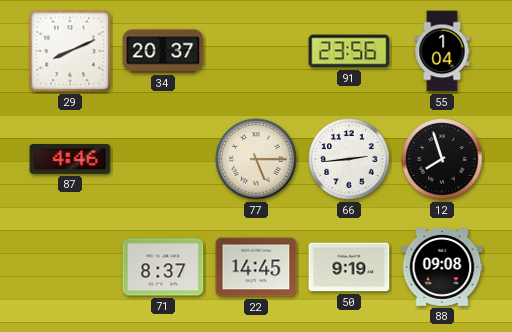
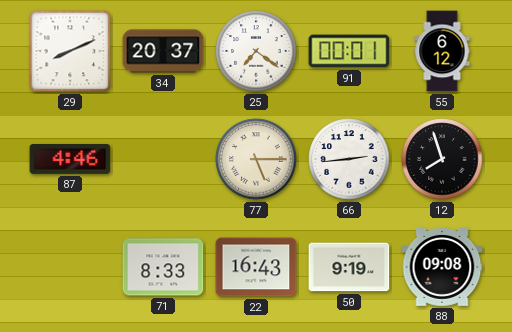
25: none -> 7:21 (256, 51)
91: 23:56 -> 00:01 (349, 51)
55: 1:04 -> 6:12 (442, 51)
71: 8:37 -> 8:33 (163, 267)
22: 14:45 -> 16:43 (256, 267)
